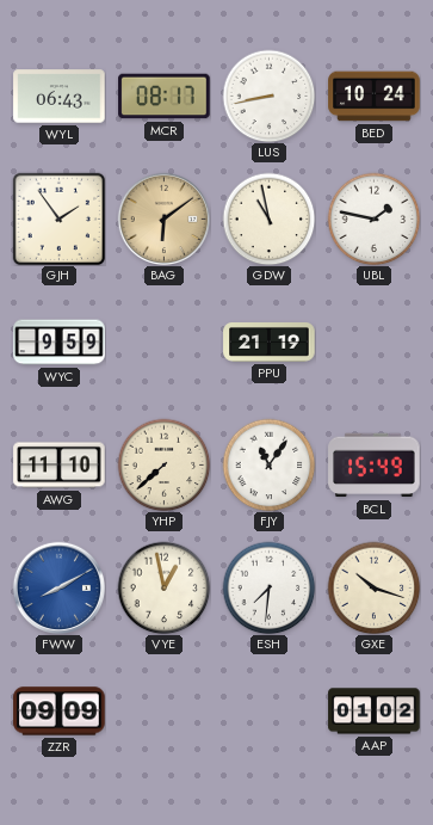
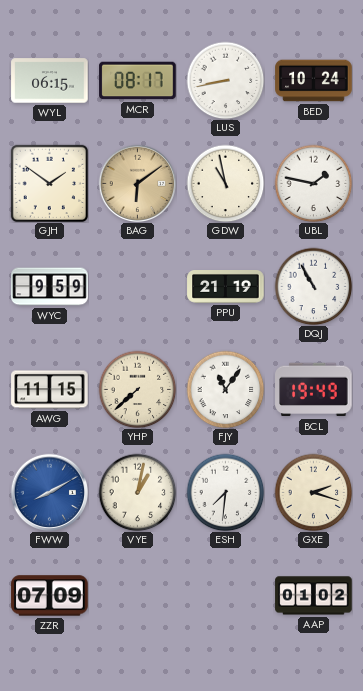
WYL: 06:43 -> 06:15 (50, 81)
GJH: 1:54 -> 1:51 (49, 183)
DQJ: none -> 10:55 (313, 286)
AWG: 11:10 -> 11:15 (50, 390)
BCL: 15:49 -> 19:49 (314, 390)
VYE: 12:58 -> 1:02 (137, 492)
GXE: 10:18 -> 2:18 (313, 492)
ZZR: 09:09 -> 07:09 (50, 596)
